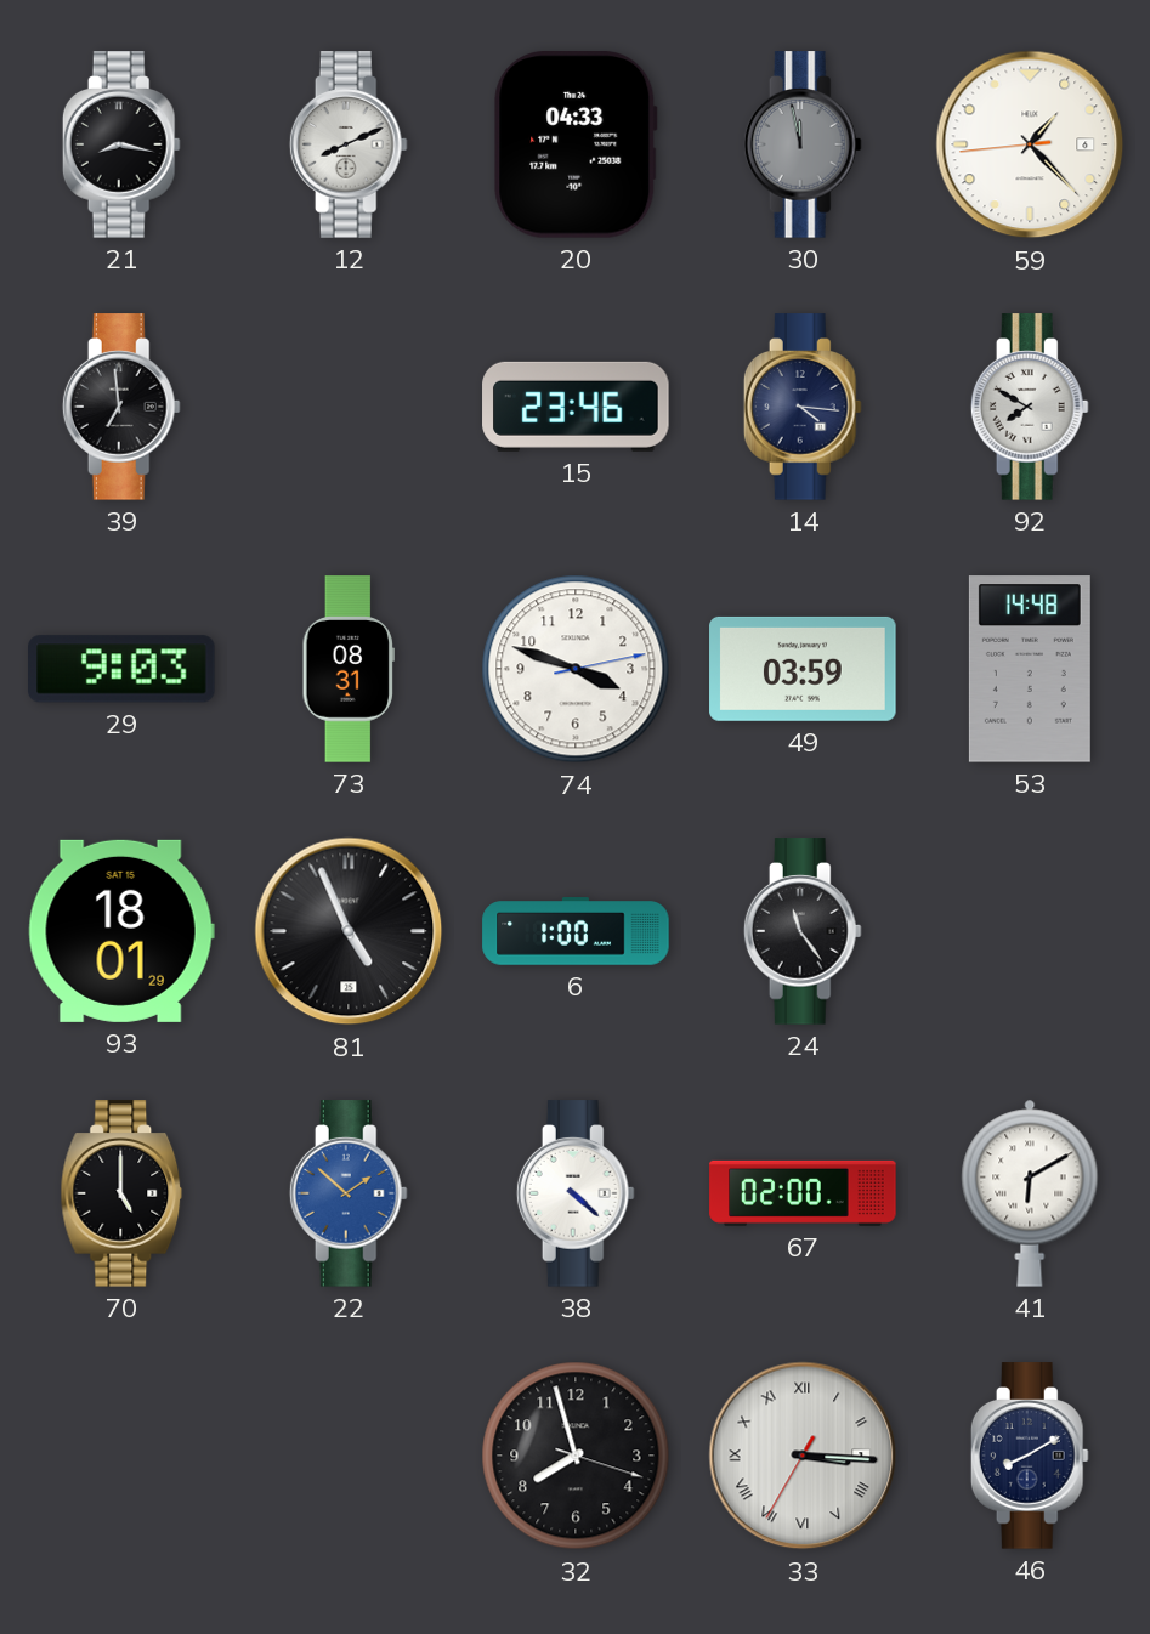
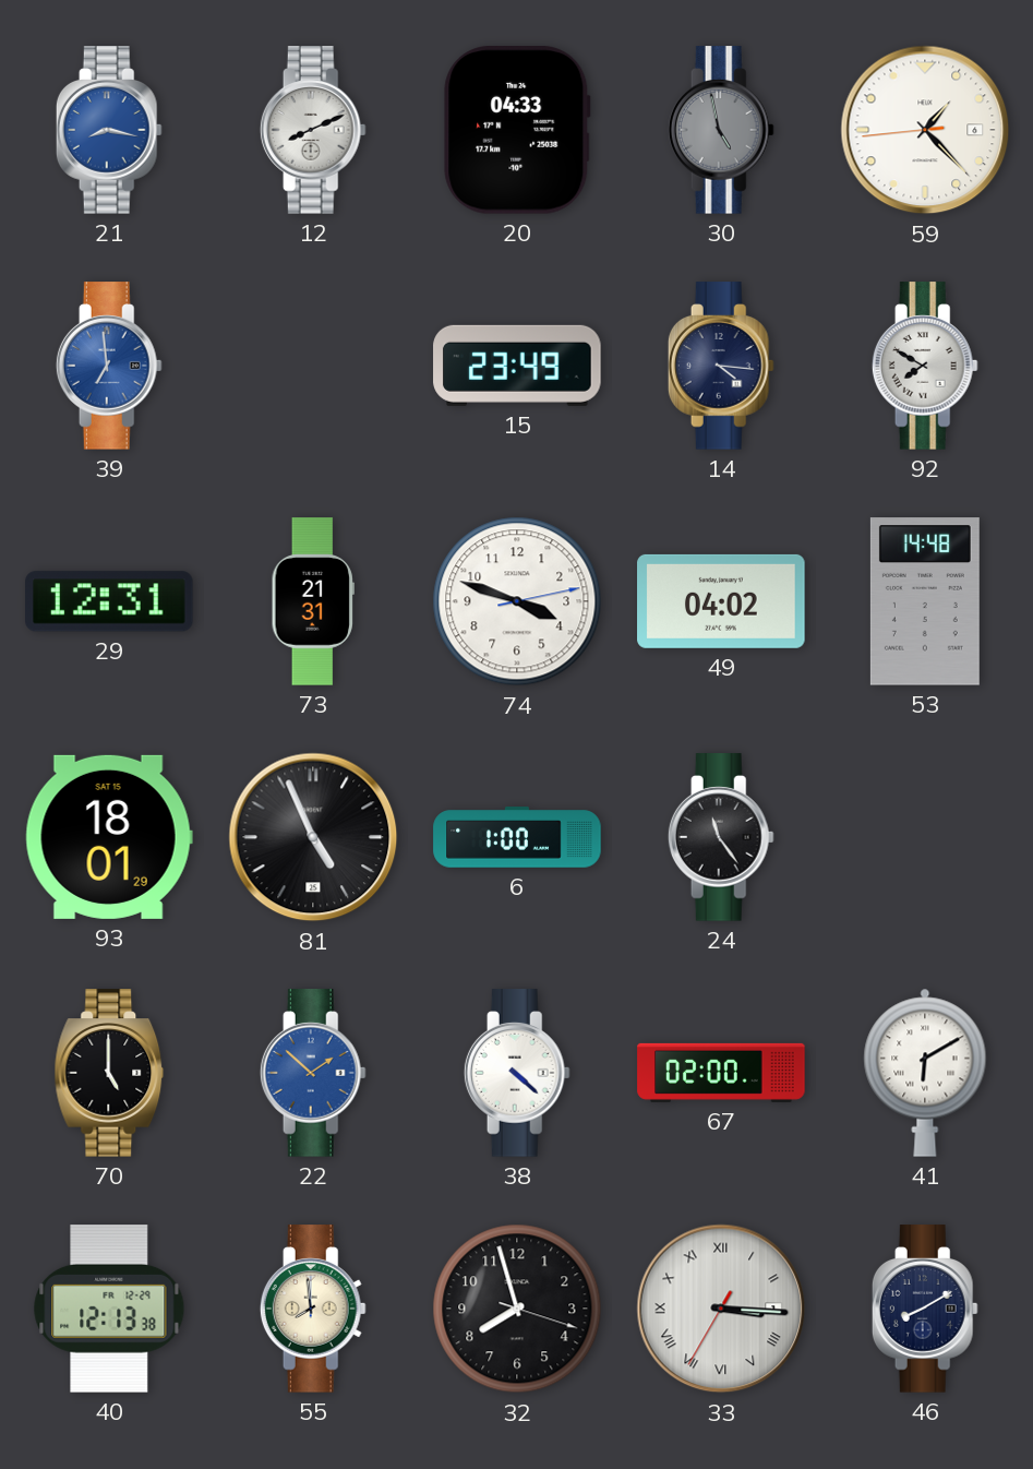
21 dial: black -> blue (109, 130)
30: 11:58 -> 4:58 (721, 130)
39 dial: black -> blue (109, 366)
15: 23:46 -> 23:49 (517, 366)
29: 9:03 -> 12:31 (110, 601)
73: 08:31 -> 21:31 (313, 601)
49: 03:59 -> 04:02 (721, 601)
40: none -> 12:13 (109, 1309)
55: none -> 7:59 (313, 1309)
